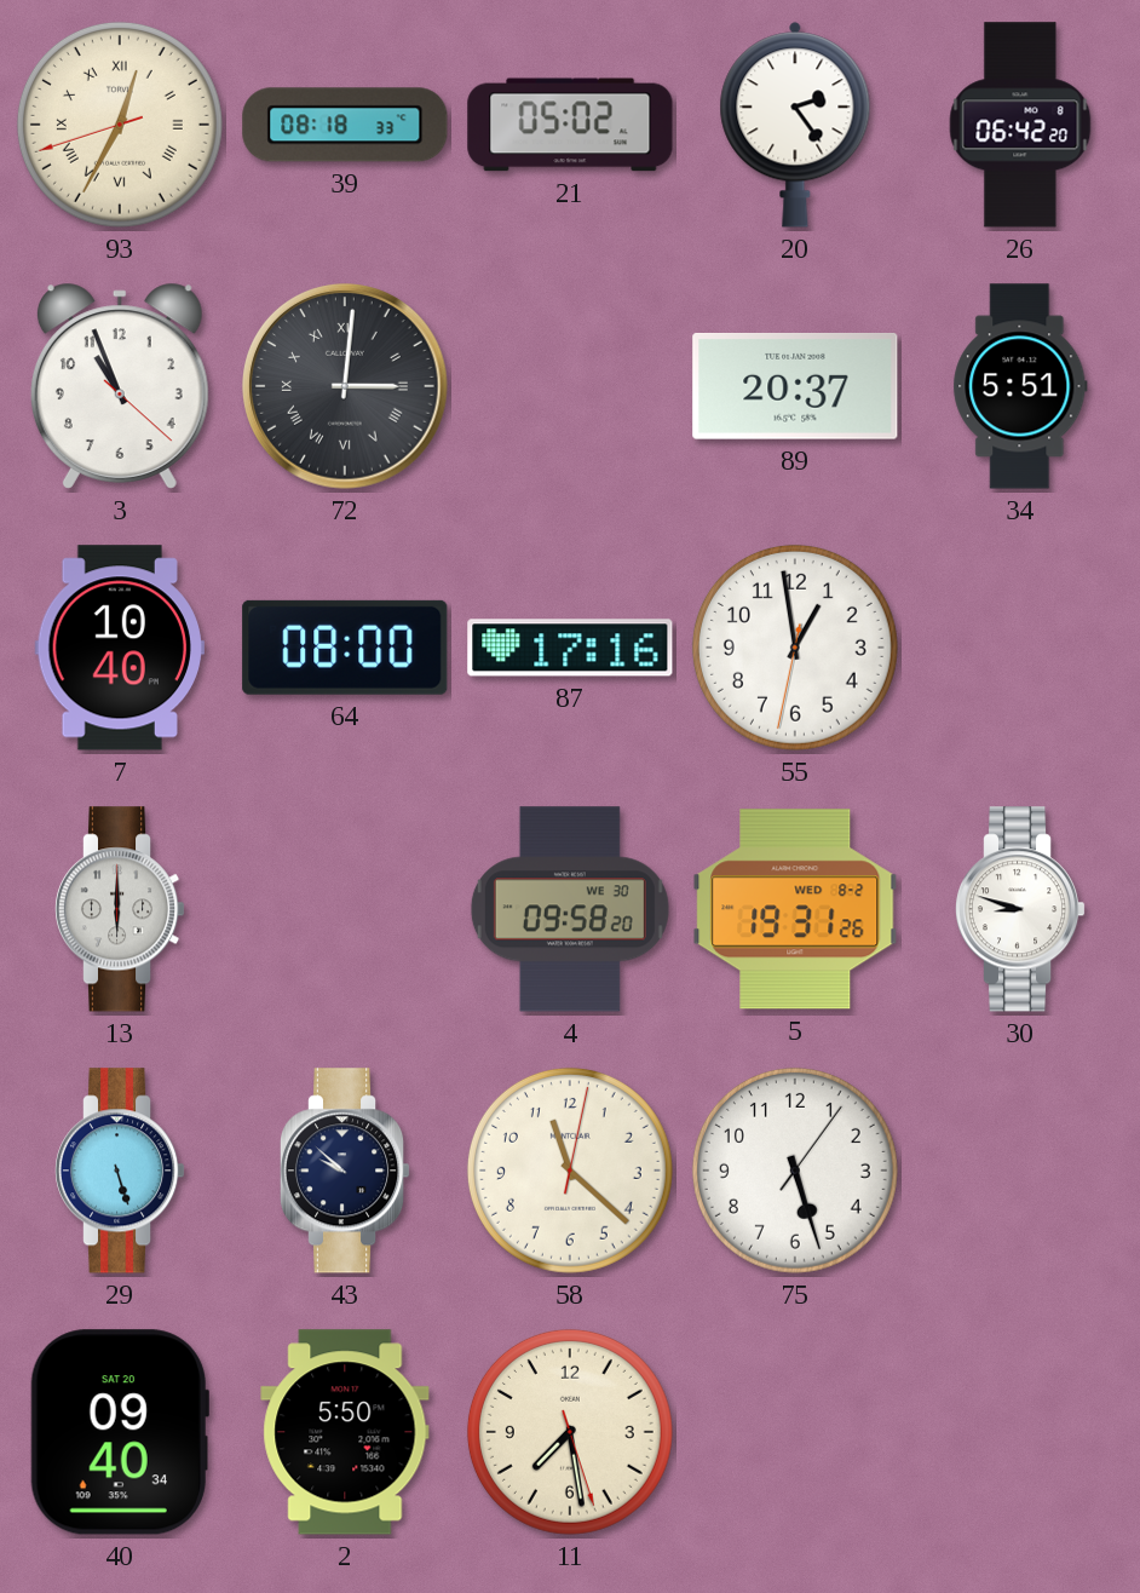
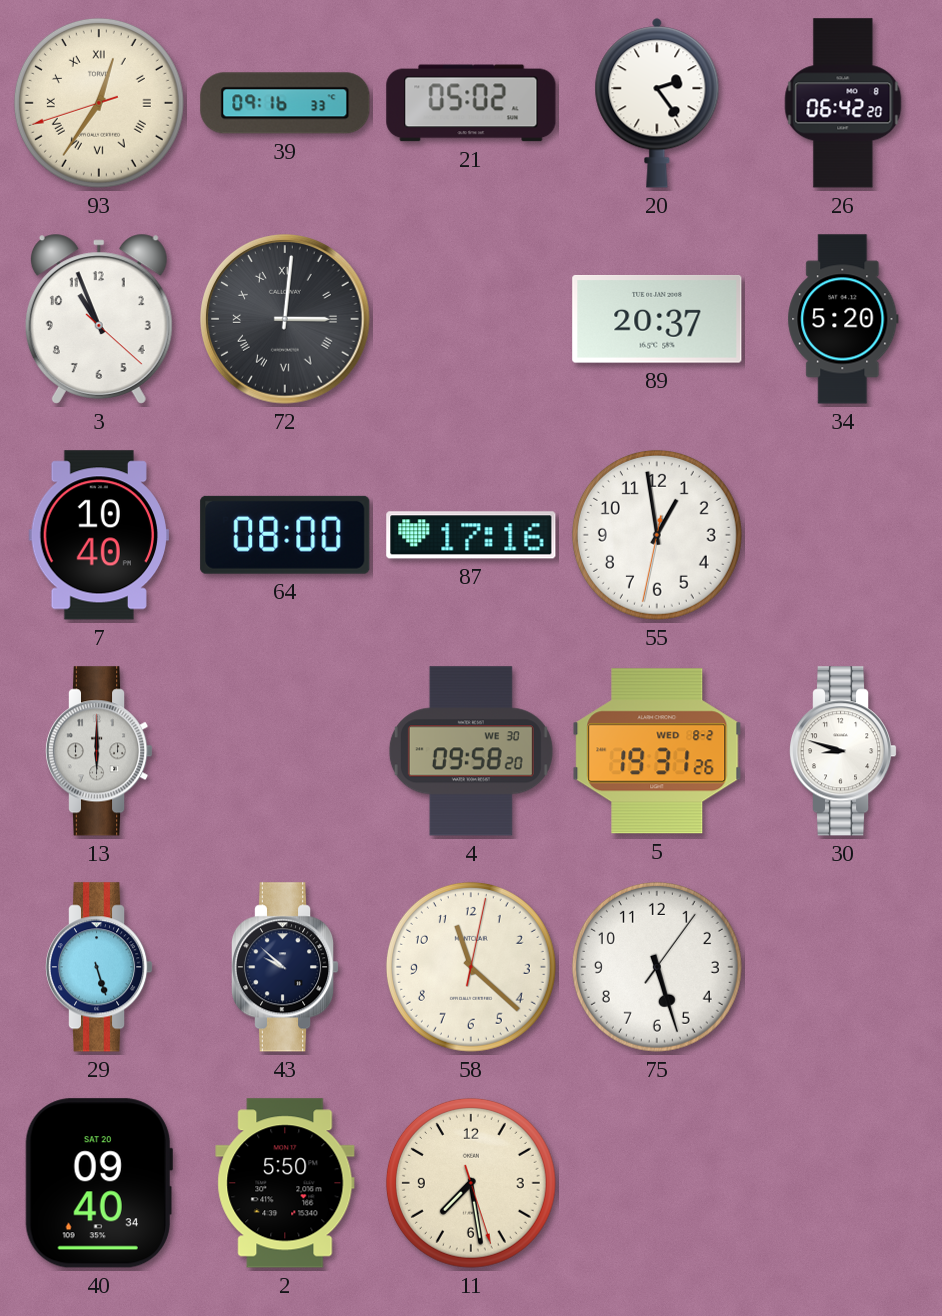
93: 12:34 -> 12:35 (99, 103)
39: 08:18 -> 09:16 (285, 103)
34: 5:51 -> 5:20 (843, 319)
